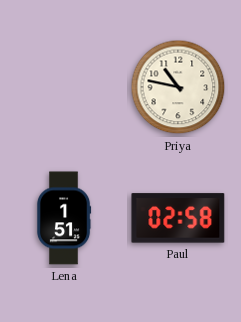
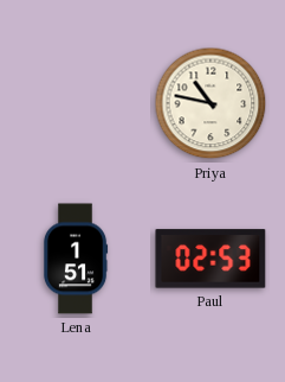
Paul: 02:58 -> 02:53 (210, 259)
